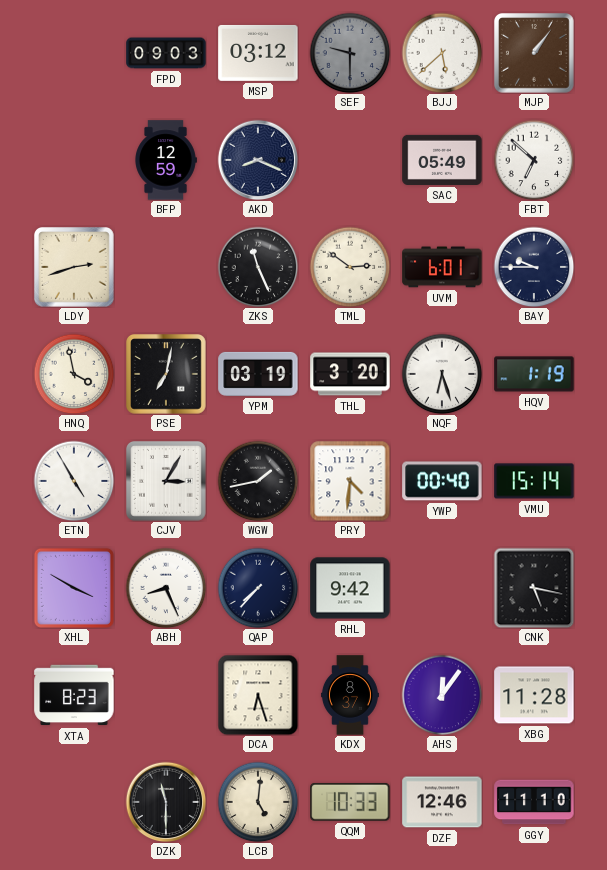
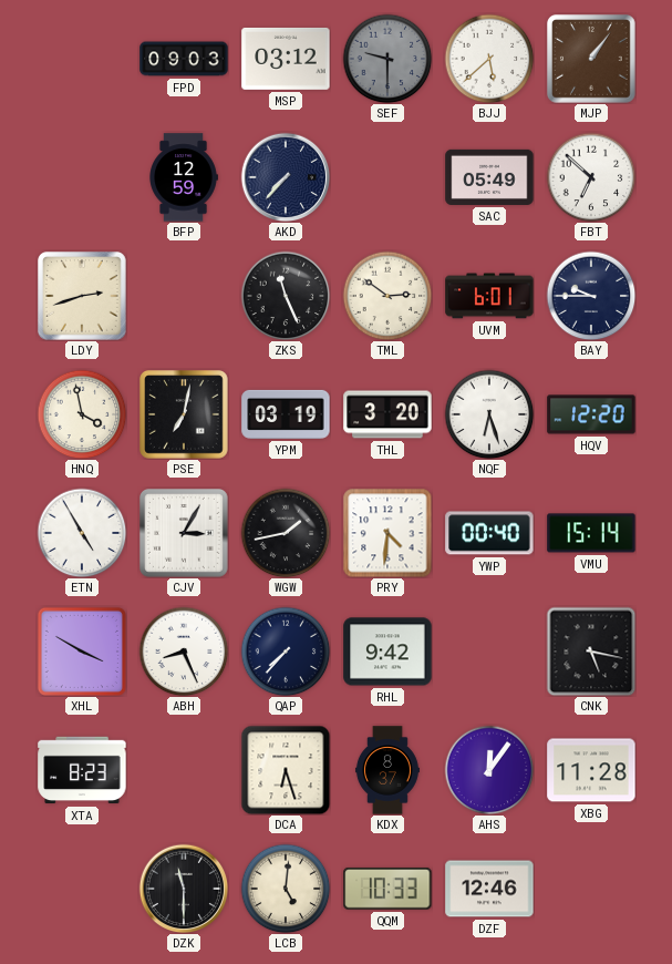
AKD: 8:19 -> 7:37 (286, 177)
HQV: 1:19 -> 12:20 (591, 414)
GGY: 11:10 -> none (534, 802)
